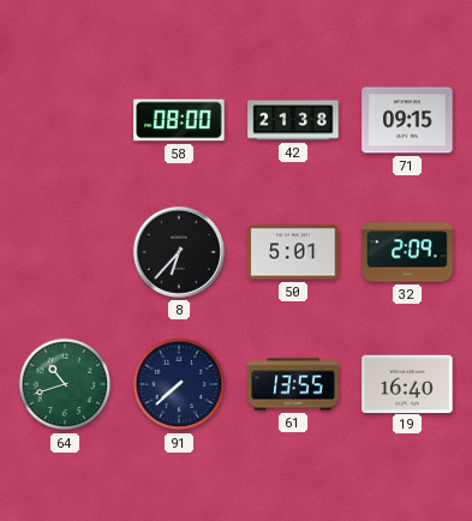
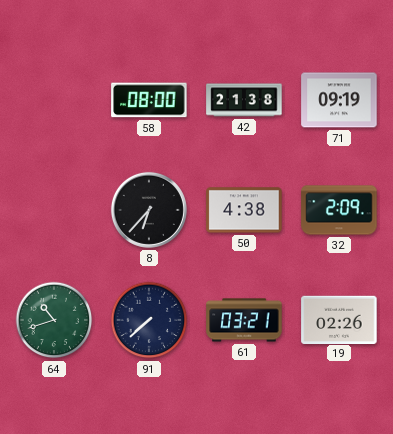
71: 09:15 -> 09:19 (339, 100)
50: 5:01 -> 4:38 (244, 210)
61: 13:55 -> 03:21 (244, 320)
19: 16:40 -> 02:26 (339, 319)
